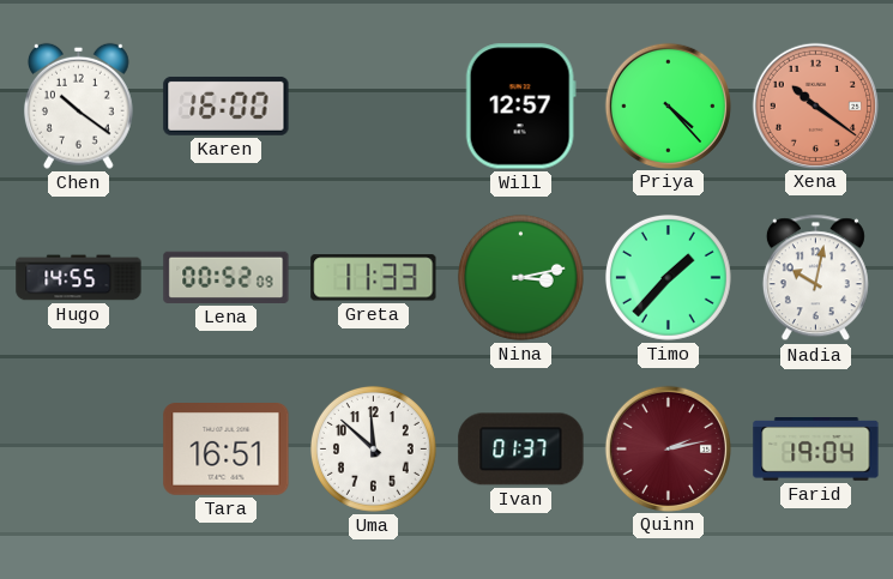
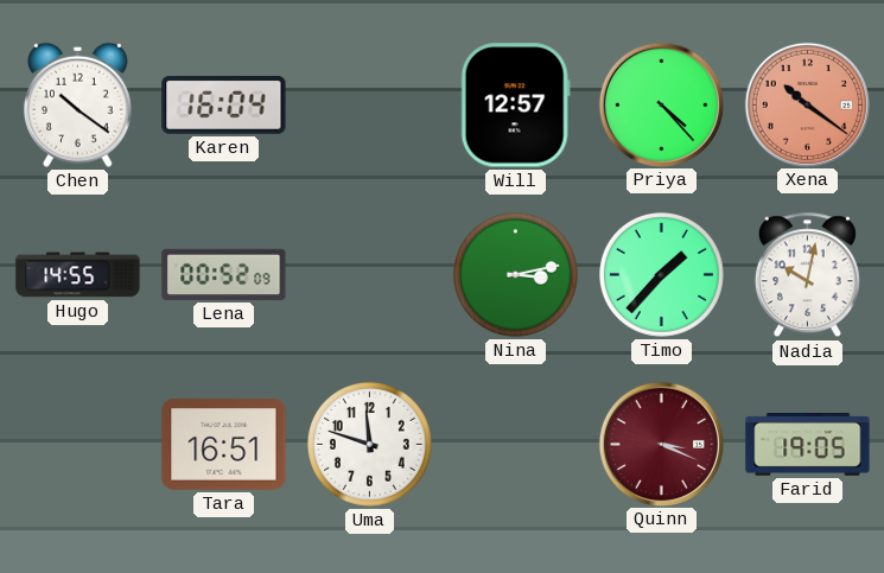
Karen: 16:00 -> 16:04 (224, 104)
Greta: 11:33 -> none (374, 278)
Uma: 11:52 -> 11:48 (369, 444)
Ivan: 01:37 -> none (521, 450)
Quinn: 2:13 -> 3:19 (661, 444)
Farid: 19:04 -> 19:05 (808, 445)
